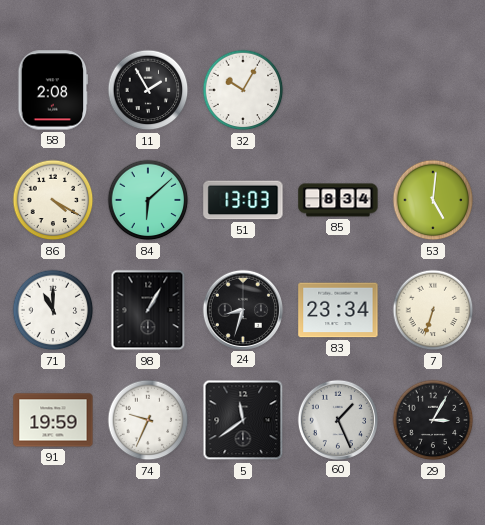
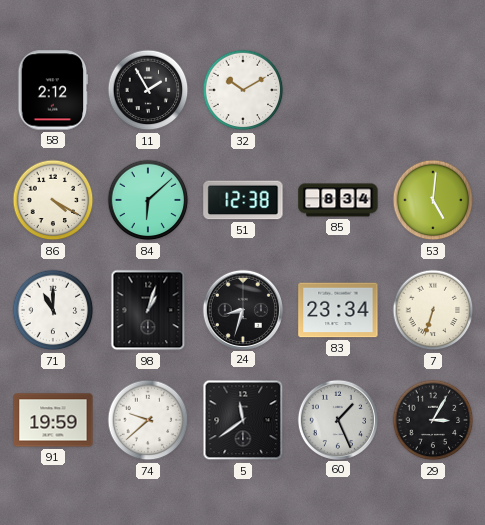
58: 2:08 -> 2:12 (53, 90)
32: 10:05 -> 10:10 (243, 90)
51: 13:03 -> 12:38 (243, 200)
98: 1:05 -> 1:03 (148, 310)
74: 9:34 -> 9:38 (148, 420)
